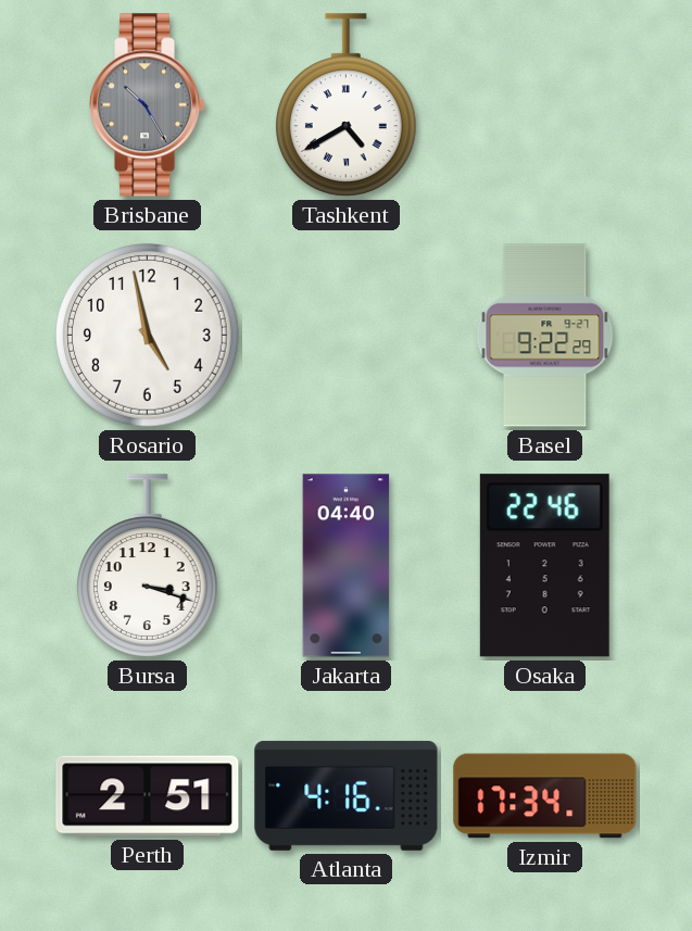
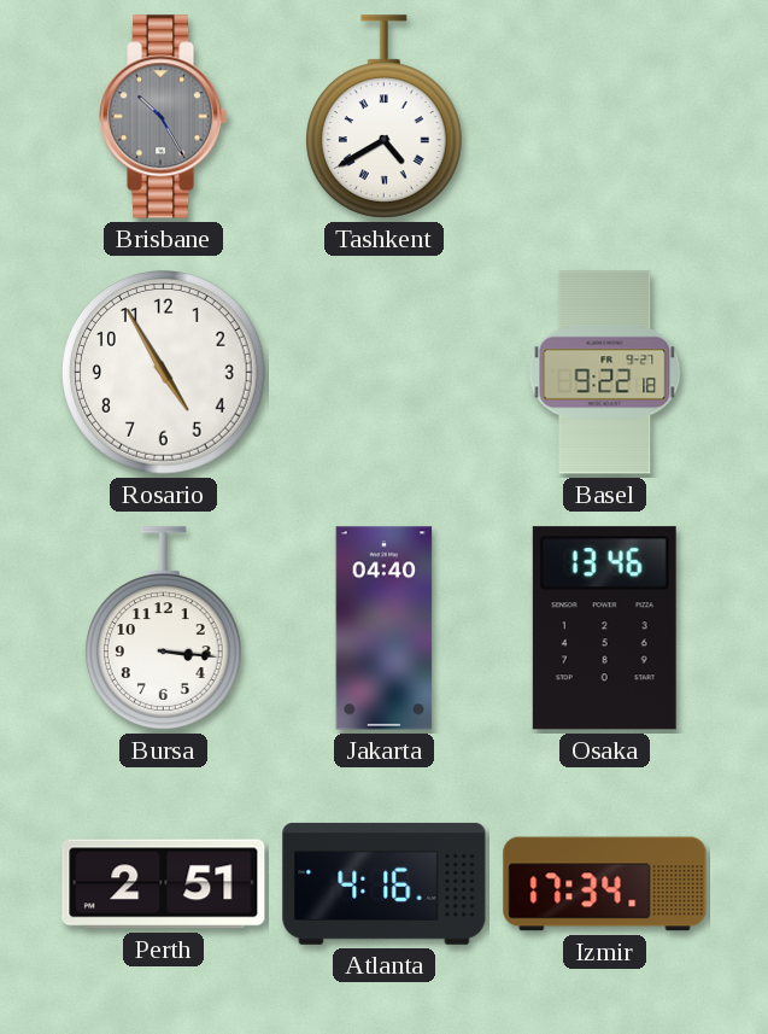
Rosario: 4:58 -> 4:55 (164, 373)
Basel: 9:22:29 -> 9:22:18 (605, 373)
Bursa: 3:18 -> 3:16 (163, 629)
Osaka: 22:46 -> 13:46 (604, 629)
